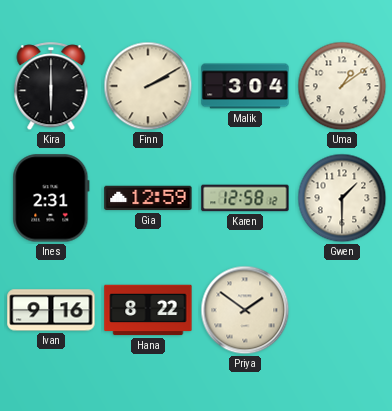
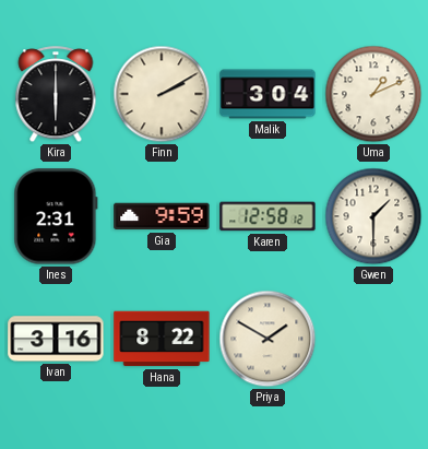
Uma: 1:09 -> 1:11 (373, 94)
Gia: 12:59 -> 9:59 (162, 216)
Ivan: 9:16 -> 3:16 (56, 339)
Priya: 1:51 -> 1:50 (267, 339)
